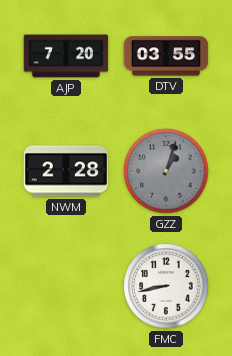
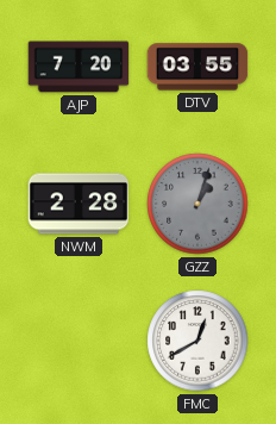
FMC: 8:43 -> 12:40 (197, 341)
